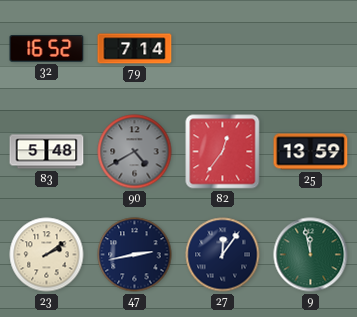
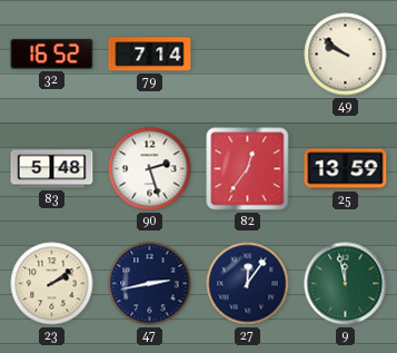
49: none -> 9:51 (346, 55)
90: 4:40 -> 2:27 (150, 169)
90 dial: grey -> white (150, 169)
